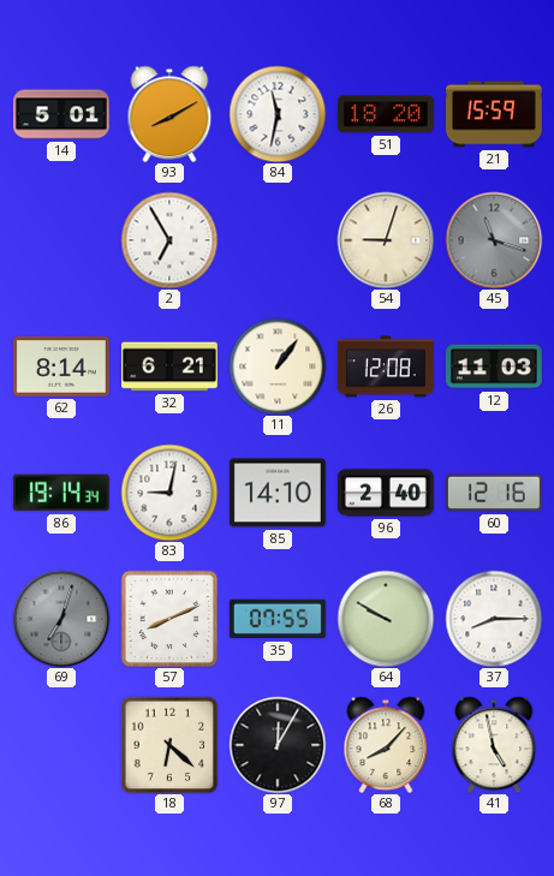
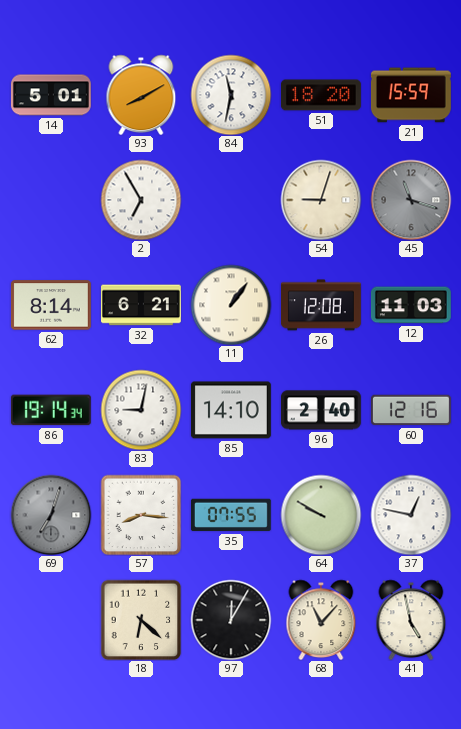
57: 8:11 -> 8:16 (141, 515)
37: 8:15 -> 12:47 (411, 515)
68: 8:07 -> 11:07 (321, 620)
